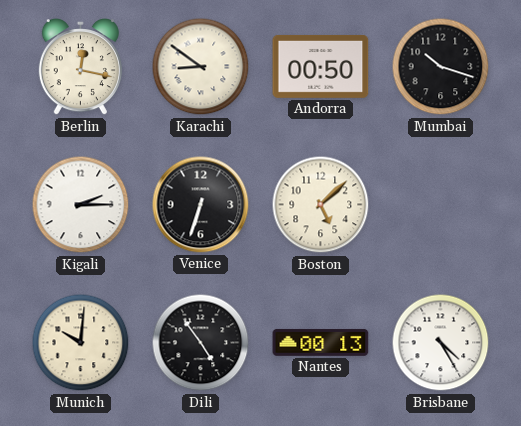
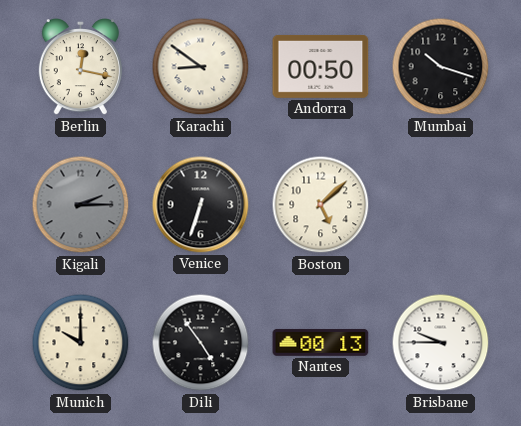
Kigali dial: white -> grey (81, 205)
Munich: 10:01 -> 10:00 (81, 343)
Brisbane: 4:25 -> 9:45 (441, 343)
